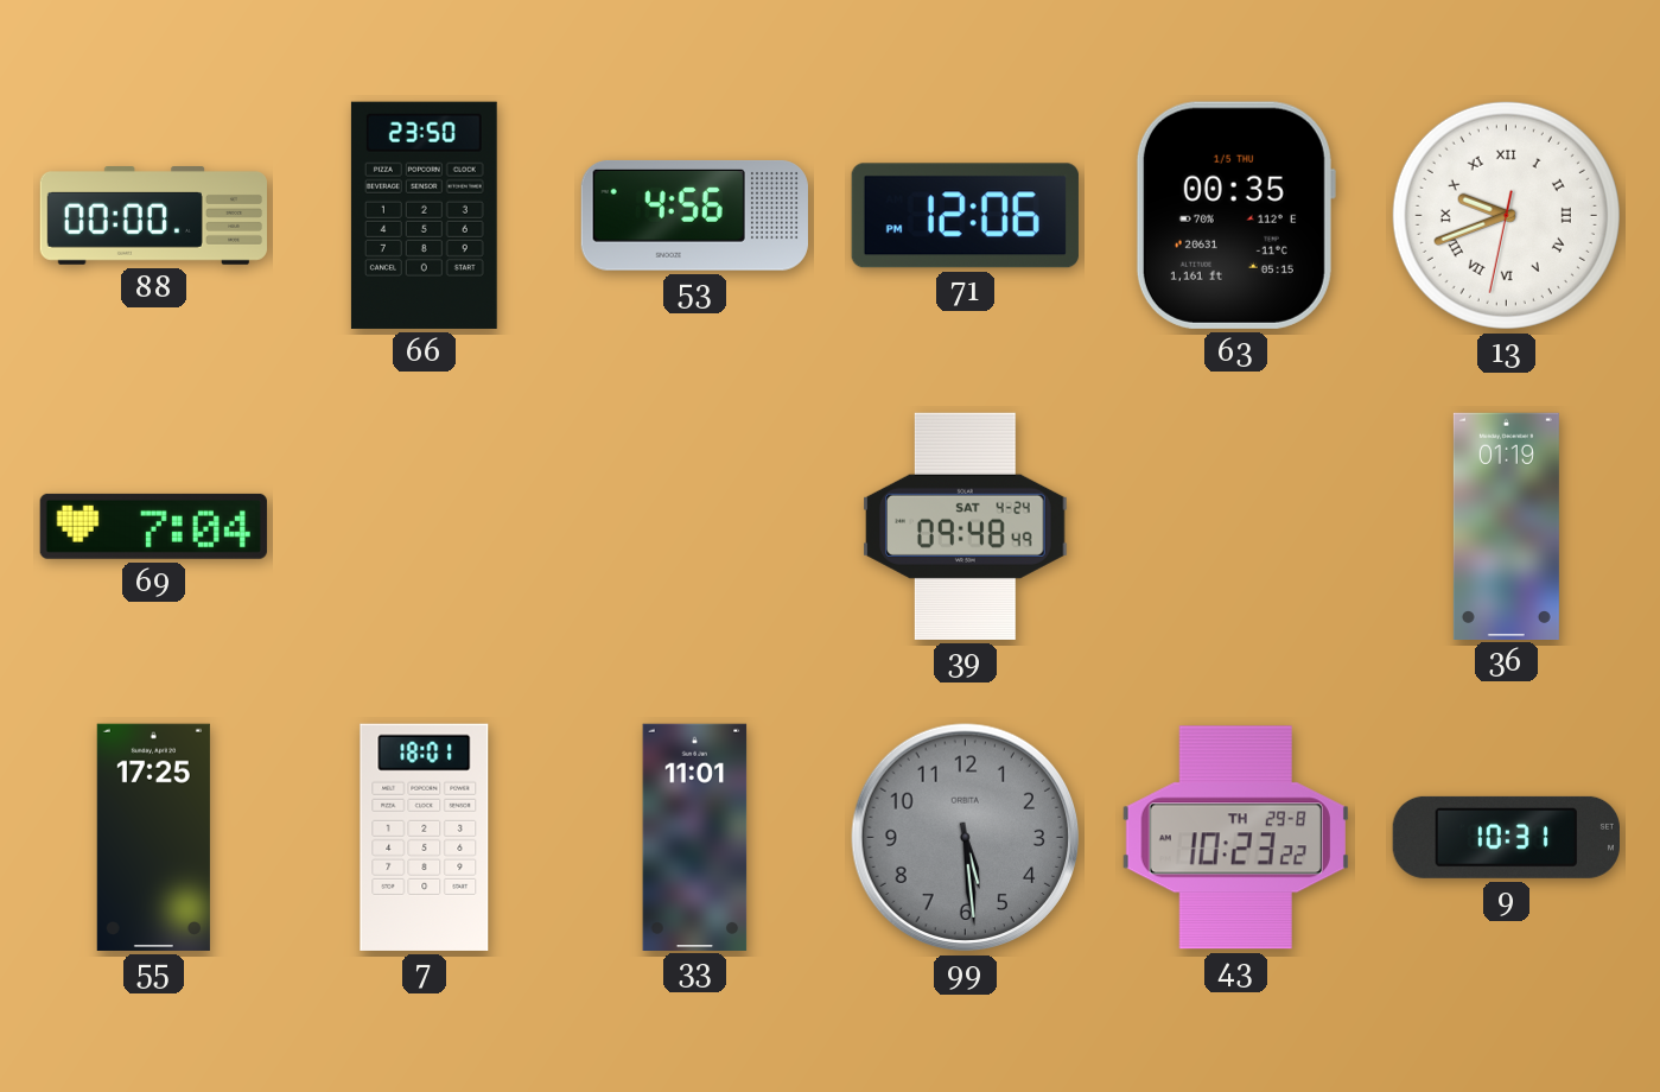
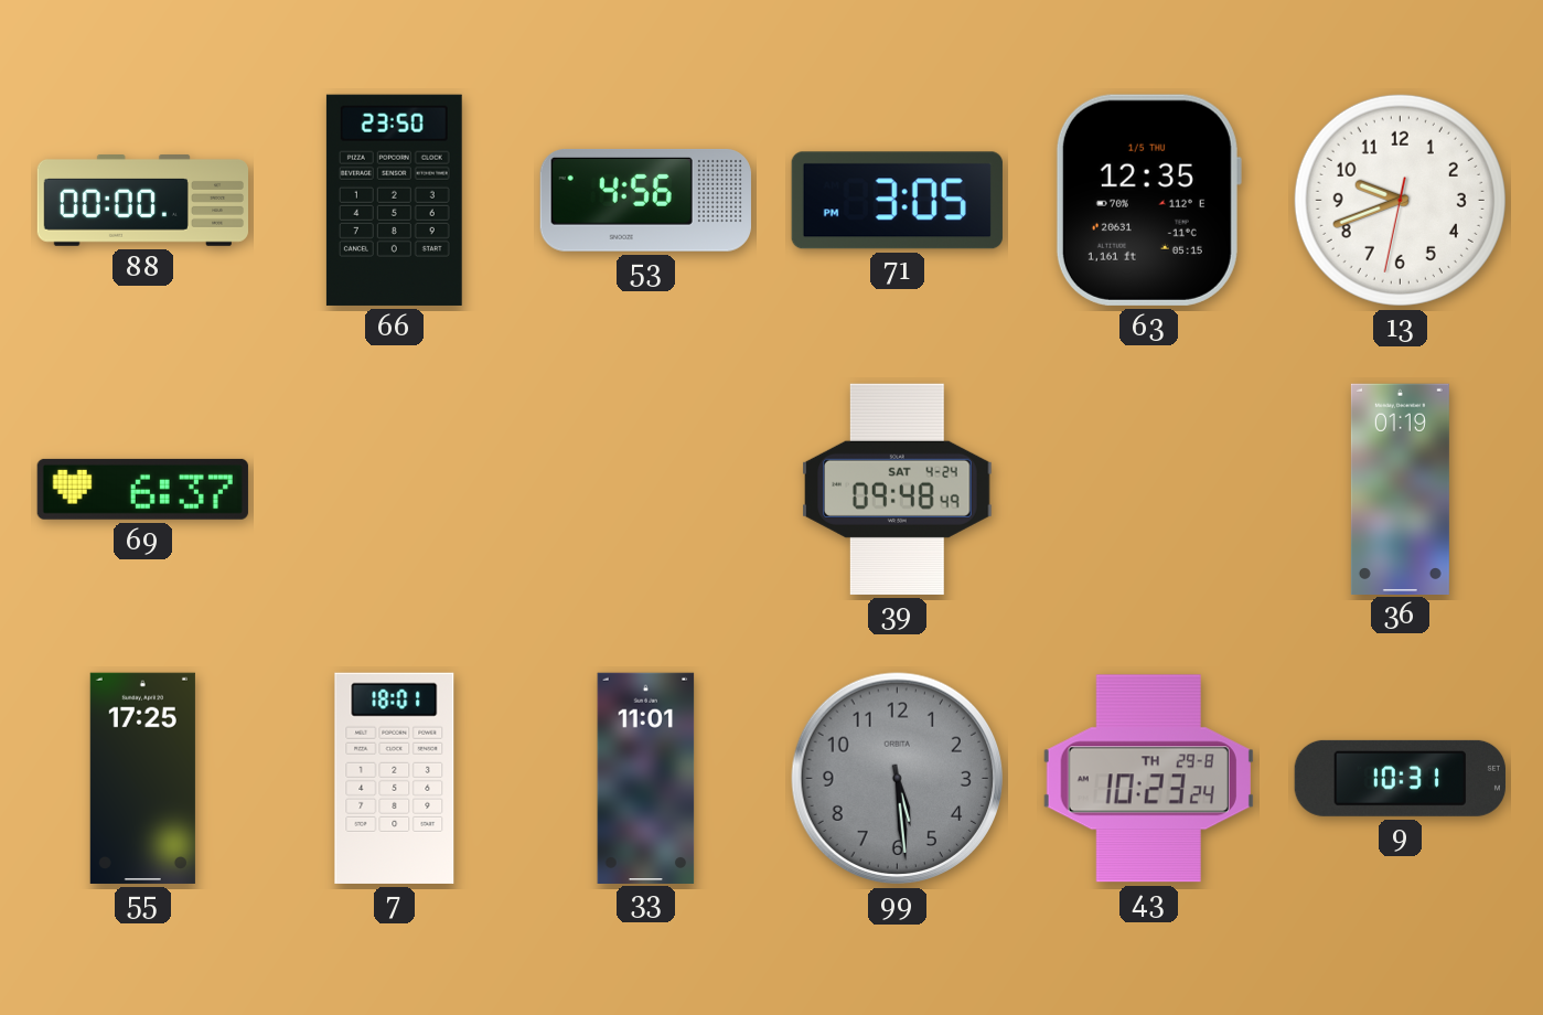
71: 12:06 -> 3:05 (897, 201)
63: 00:35 -> 12:35 (1148, 200)
13 numerals: Roman -> Arabic (1400, 200)
69: 7:04 -> 6:37 (142, 489)
43: 10:23:22 -> 10:23:24 (1148, 779)
